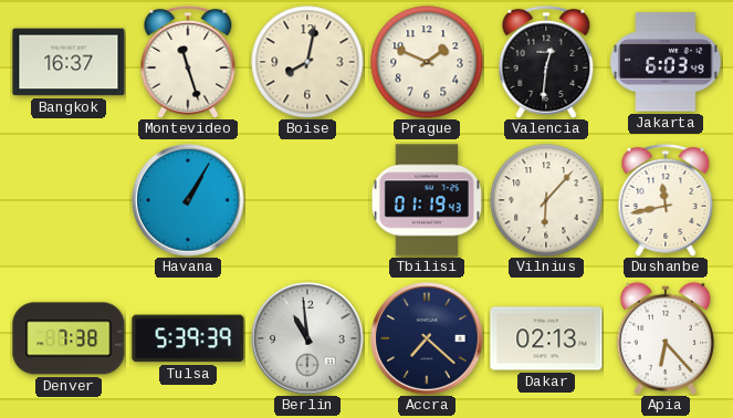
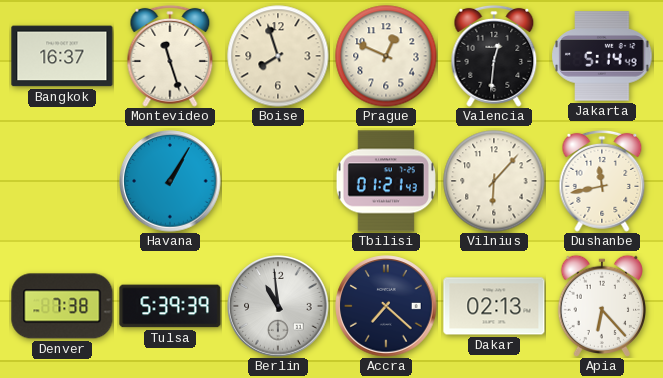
Boise: 8:02 -> 7:57 (278, 56)
Prague: 1:49 -> 12:49 (386, 56)
Jakarta: 6:03 -> 5:14 (602, 56)
Tbilisi: 01:19 -> 01:21 (386, 181)
